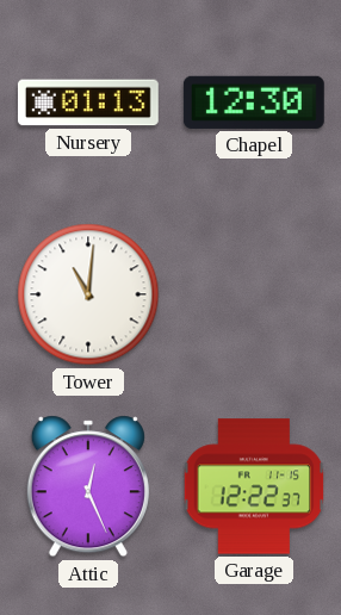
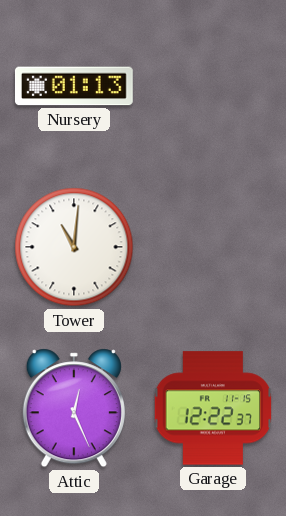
Chapel: 12:30 -> none (254, 102)
